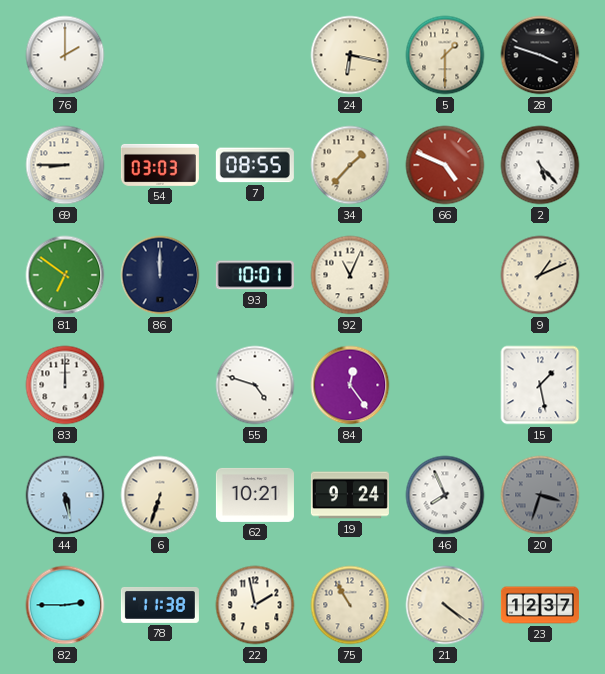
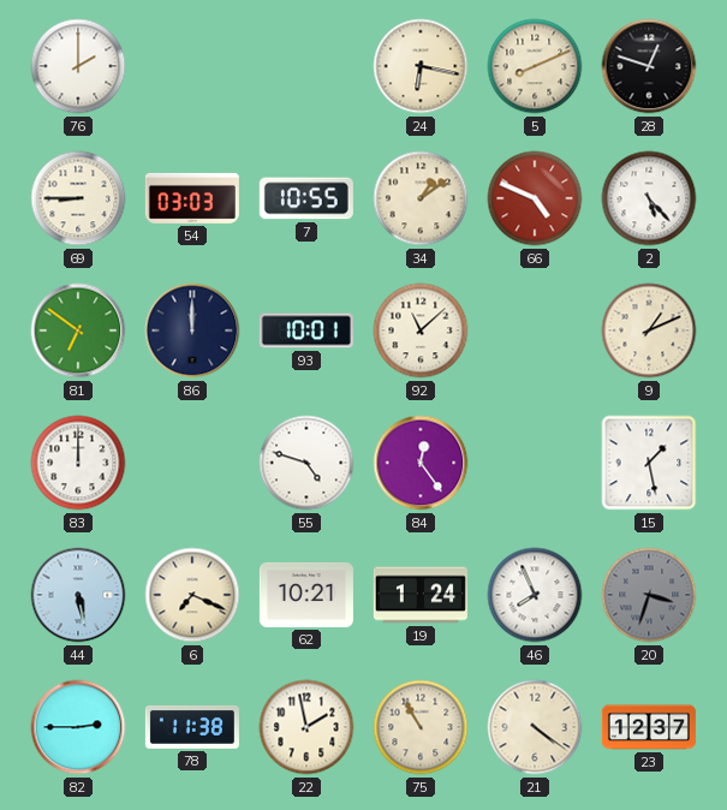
5: 1:30 -> 8:11 (535, 66)
28: 3:48 -> 12:48 (649, 66)
7: 08:55 -> 10:55 (306, 198)
34: 1:37 -> 1:09 (421, 198)
92: 11:04 -> 11:08 (421, 330)
6: 6:33 -> 7:19 (192, 595)
19: 9:24 -> 1:24 (421, 595)
